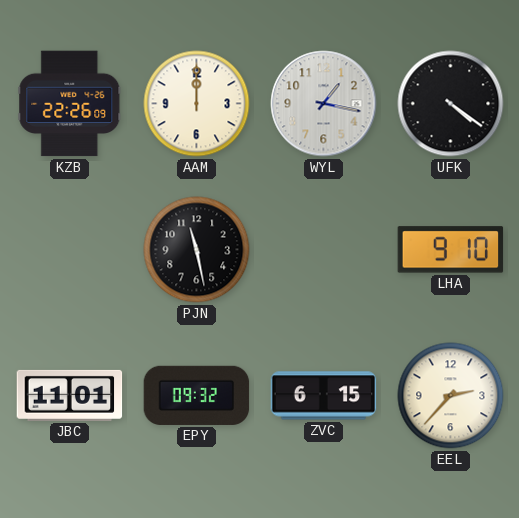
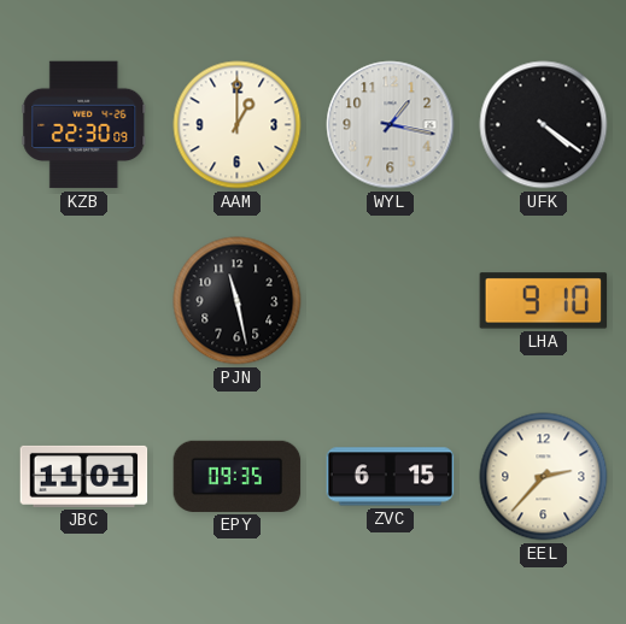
KZB: 22:26 -> 22:30 (84, 125)
AAM: 12:00 -> 1:00 (238, 125)
EPY: 09:32 -> 09:35 (238, 476)
